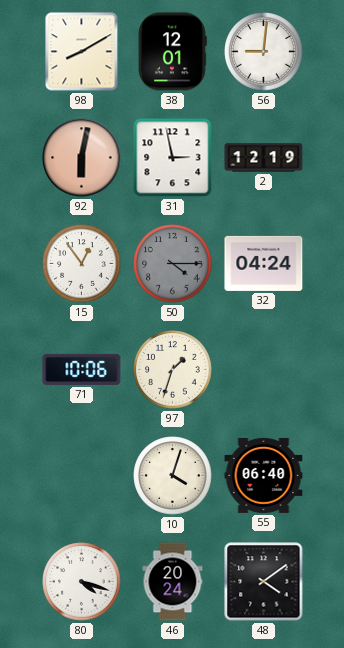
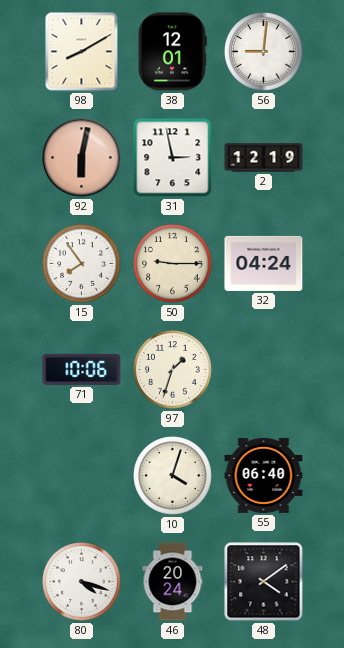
15: 12:54 -> 7:54 (82, 264)
50: 4:15 -> 9:15 (173, 264)
50 dial: grey -> cream (173, 264)
